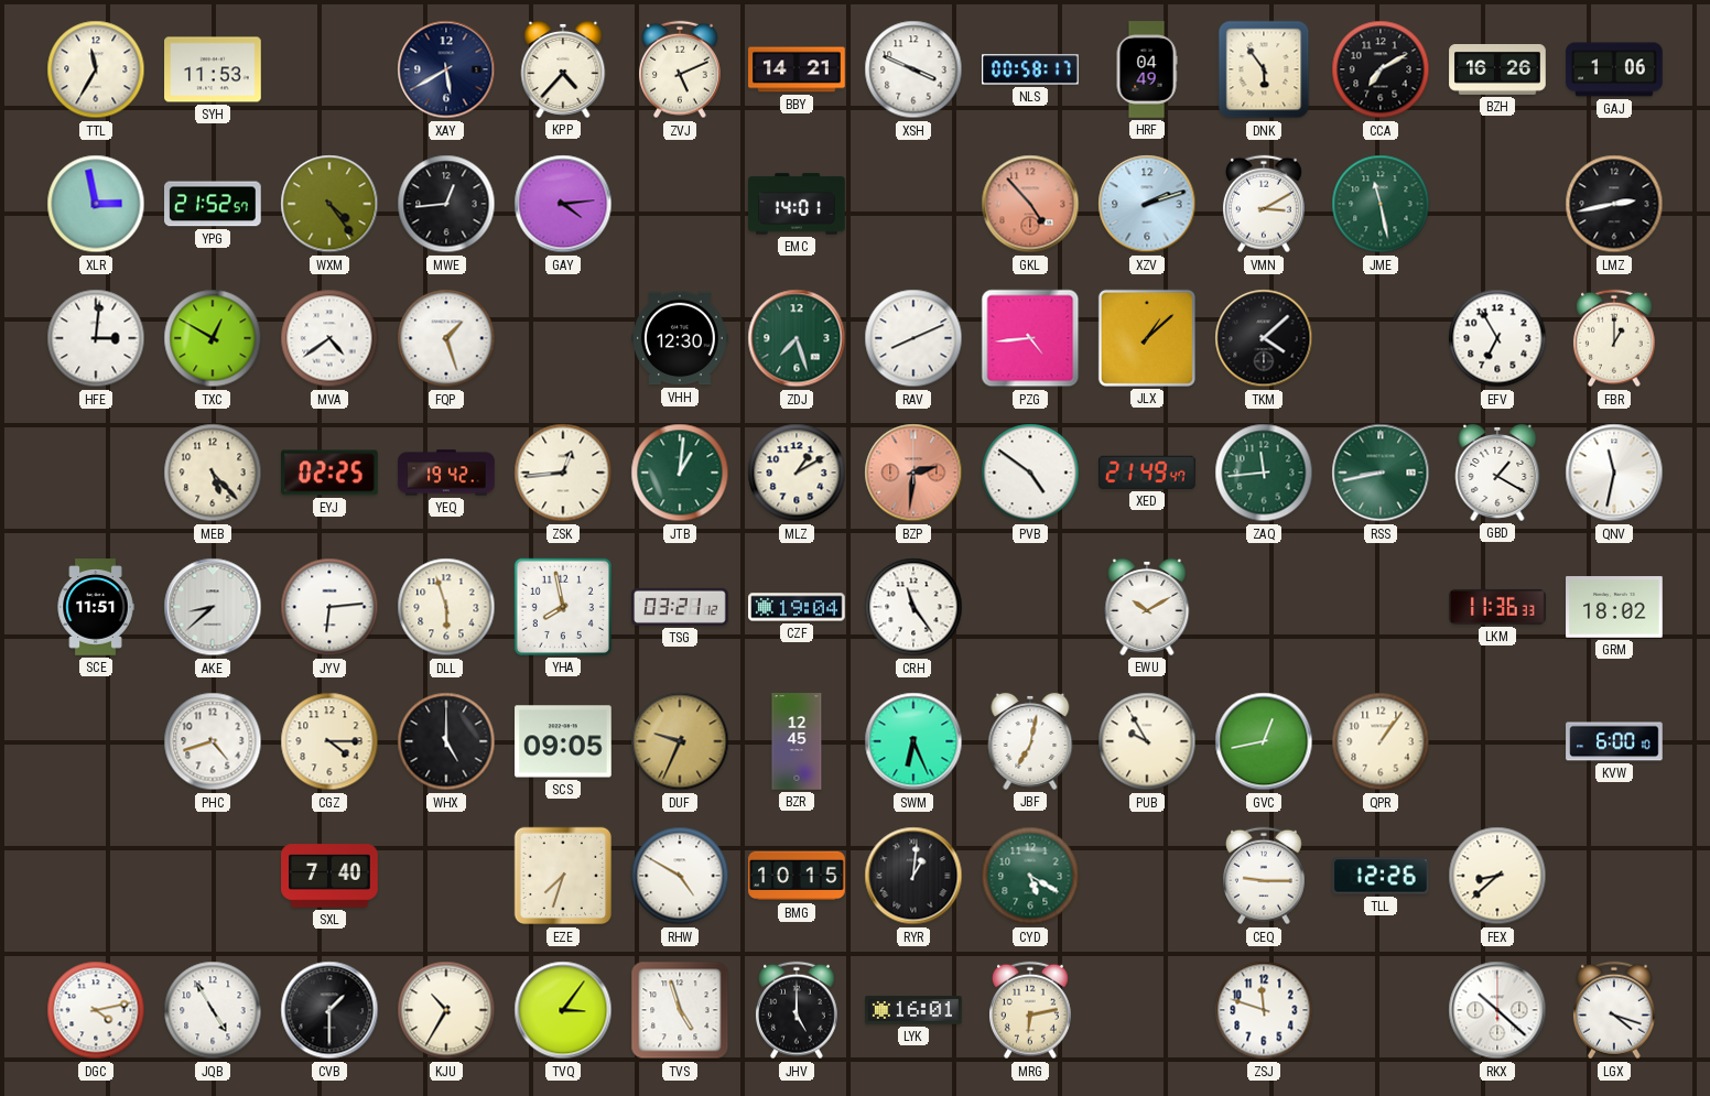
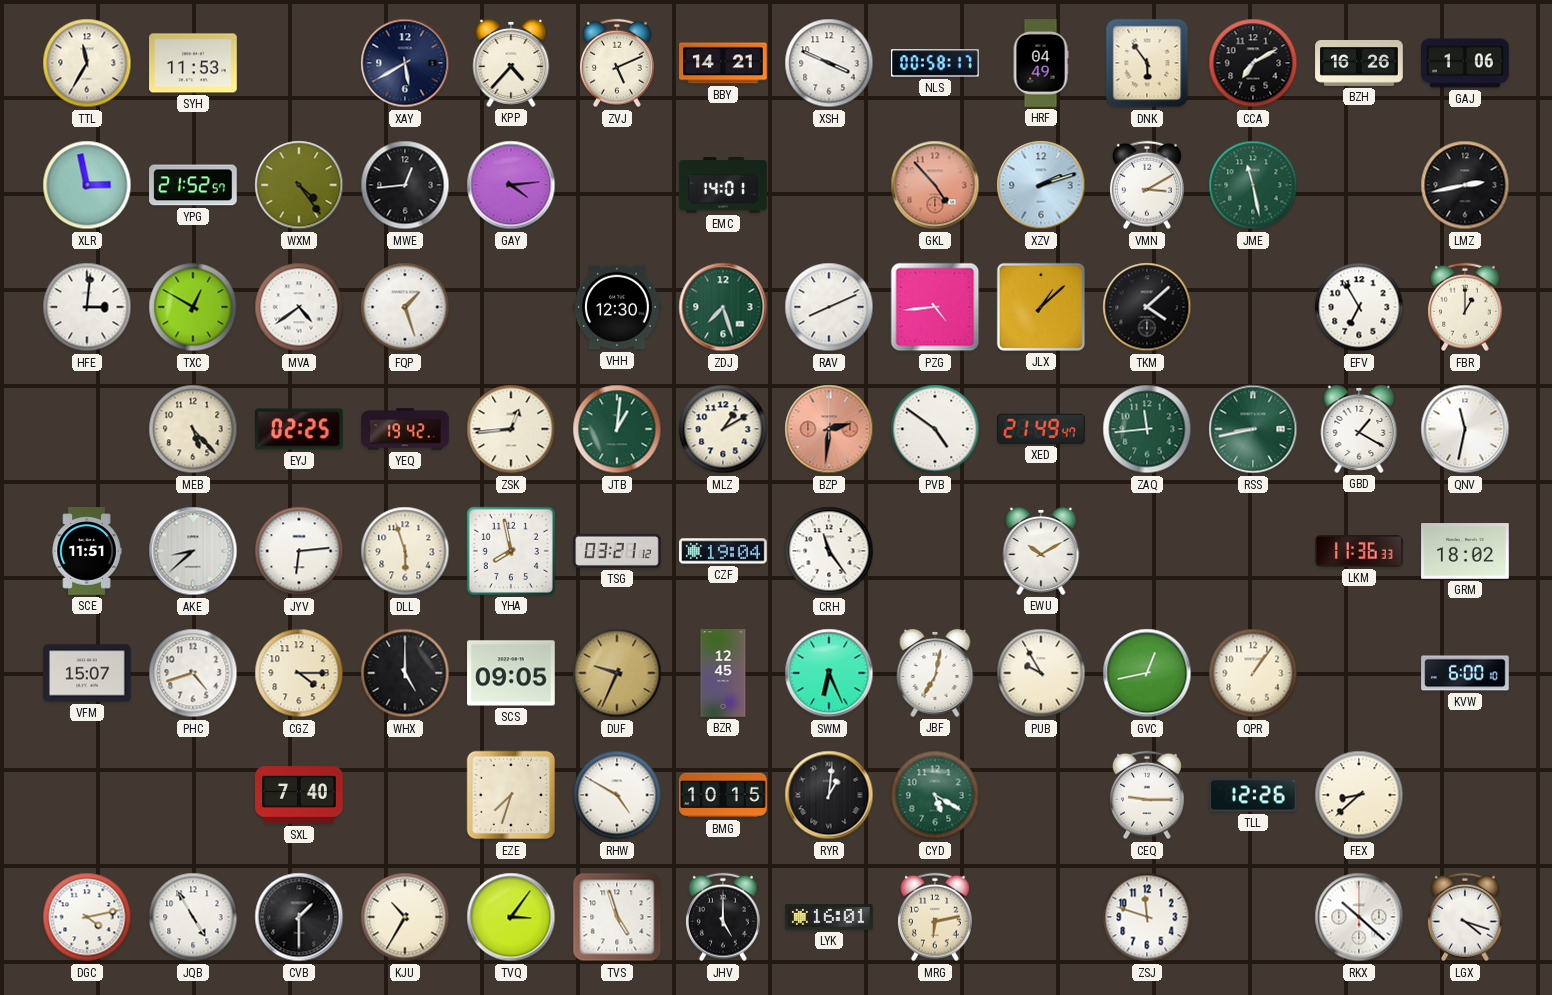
VFM: none -> 15:07 (87, 673)
